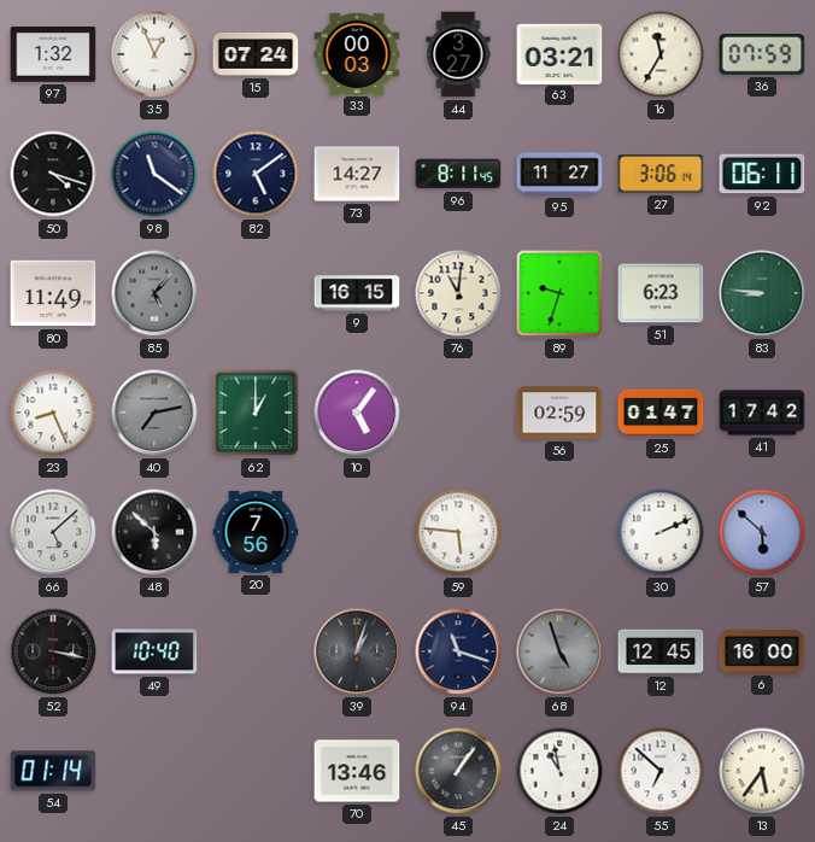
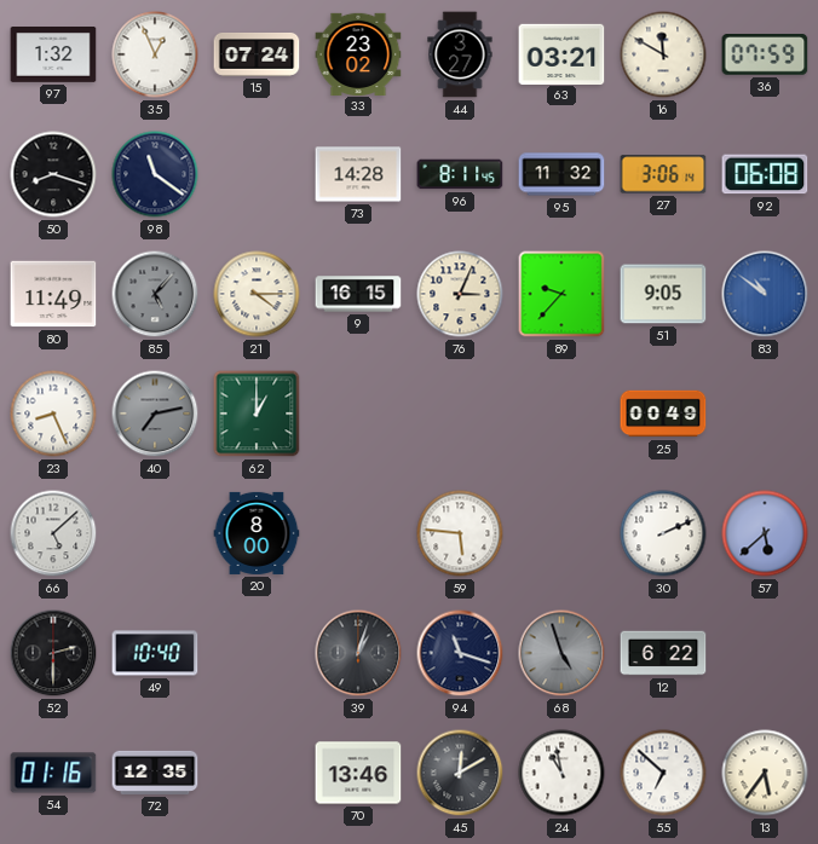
33: 00:03 -> 23:02 (358, 53)
16: 11:35 -> 11:50 (663, 54)
50: 4:18 -> 8:18 (53, 174)
82: 5:09 -> none (256, 174)
73: 14:27 -> 14:28 (358, 174)
95: 11:27 -> 11:32 (561, 174)
92: 06:11 -> 06:08 (765, 174)
21: none -> 4:15 (257, 294)
76: 11:01 -> 3:04 (460, 294)
89: 9:33 -> 9:37 (561, 294)
51: 6:23 -> 9:05 (663, 294)
83: 8:46 -> 10:51 (765, 294)
83 dial: green -> blue (765, 294)
10: 5:06 -> none (357, 413)
56: 02:59 -> none (559, 413)
25: 01:47 -> 00:49 (663, 414)
41: 17:42 -> none (762, 413)
48: 5:52 -> none (154, 532)
20: 7:56 -> 8:00 (257, 533)
57: 5:52 -> 5:38 (765, 533)
52: 3:17 -> 2:30 (53, 653)
12: 12:45 -> 6:22 (663, 653)
6: 16:00 -> none (762, 651)
54: 01:14 -> 01:16 (53, 773)
72: none -> 12:35 (155, 773)
45: 1:06 -> 12:10 (460, 773)
